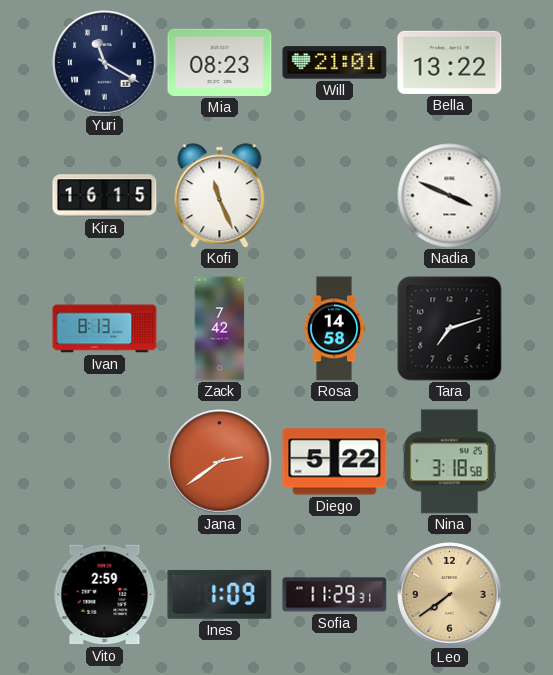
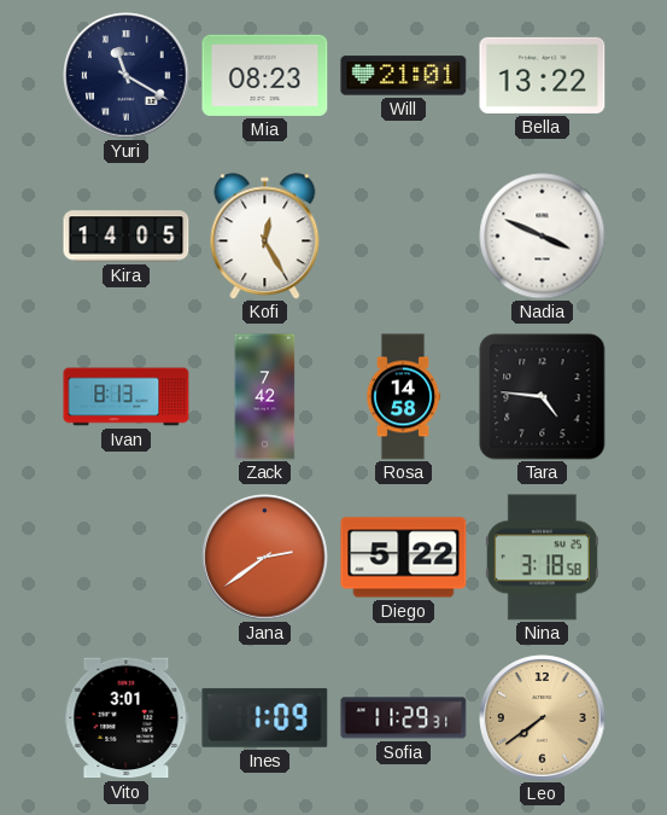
Kira: 16:15 -> 14:05 (127, 237)
Kofi: 11:26 -> 12:25 (265, 237)
Tara: 7:12 -> 4:46 (543, 397)
Vito: 2:59 -> 3:01 (127, 718)
